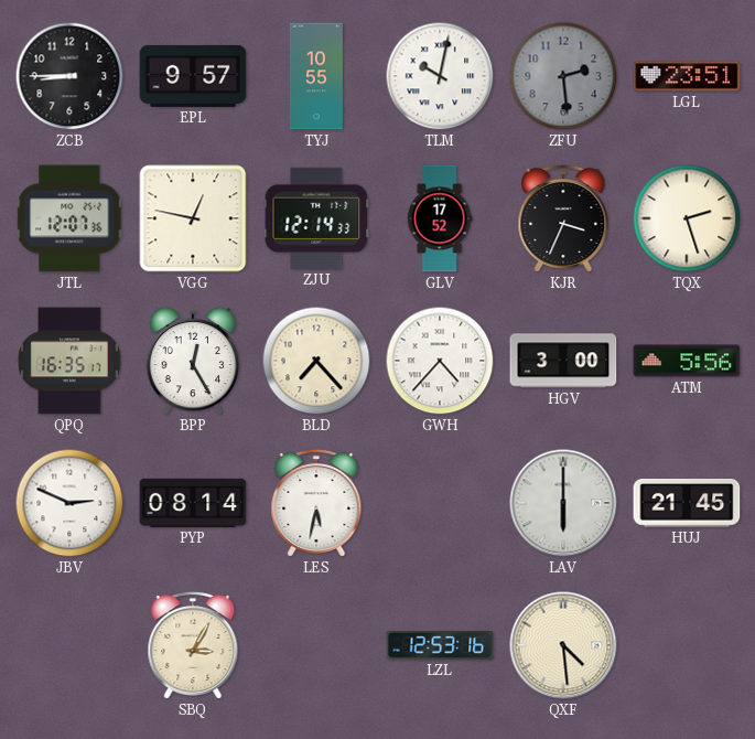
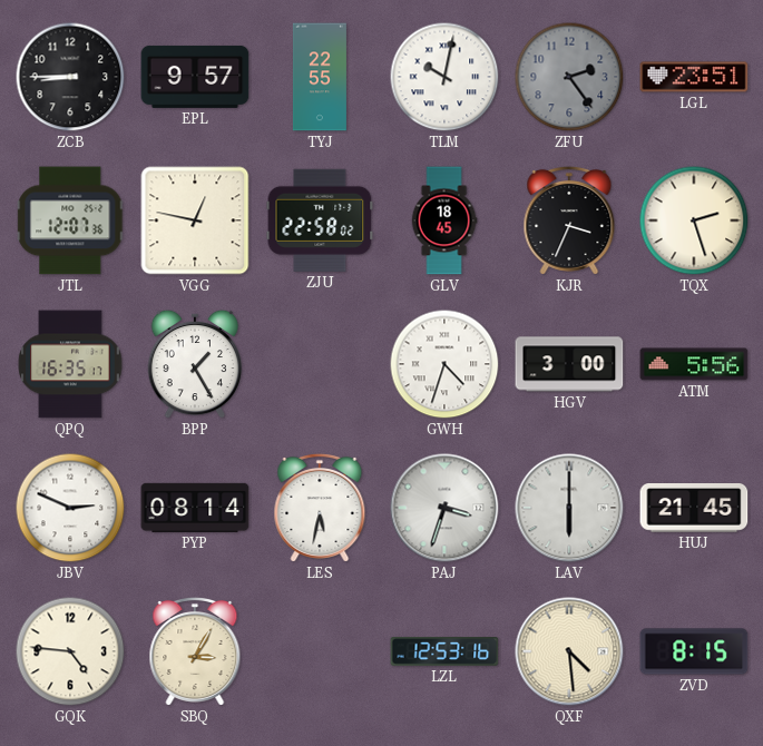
TYJ: 10:55 -> 22:55 (320, 77)
ZFU: 2:29 -> 2:24 (569, 77)
ZJU: 12:14 -> 22:58 (320, 220)
GLV: 17:52 -> 18:45 (444, 220)
BPP: 12:25 -> 1:25 (195, 364)
BLD: 7:23 -> none (316, 361)
GWH: 4:37 -> 4:33 (444, 364)
PAJ: none -> 3:33 (444, 508)
GQK: none -> 4:46 (70, 651)
ZVD: none -> 8:15 (694, 651)
